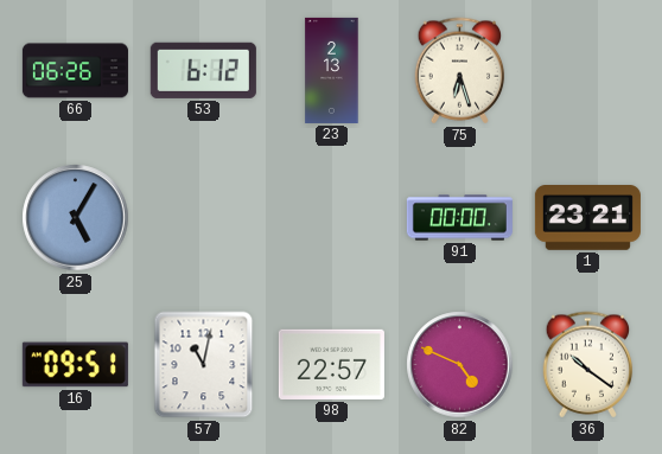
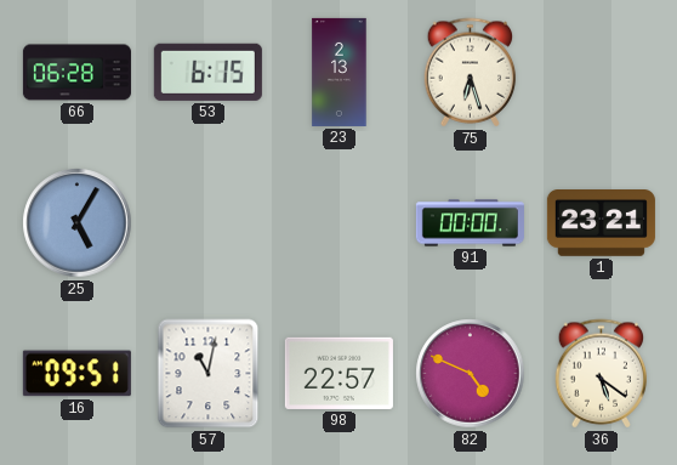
66: 06:26 -> 06:28 (76, 73)
53: 6:12 -> 6:15 (207, 72)
36: 10:21 -> 5:21 (602, 374)
